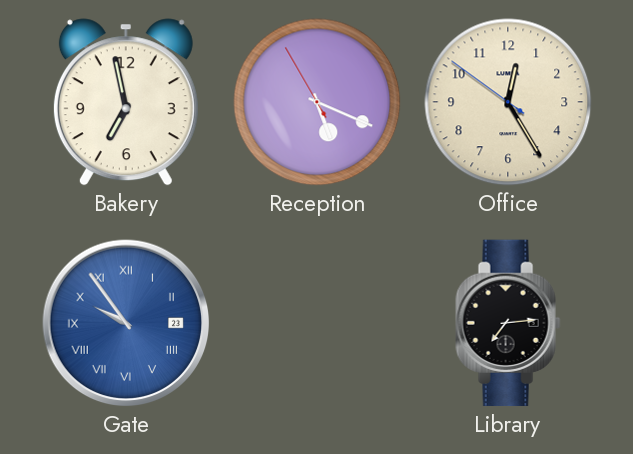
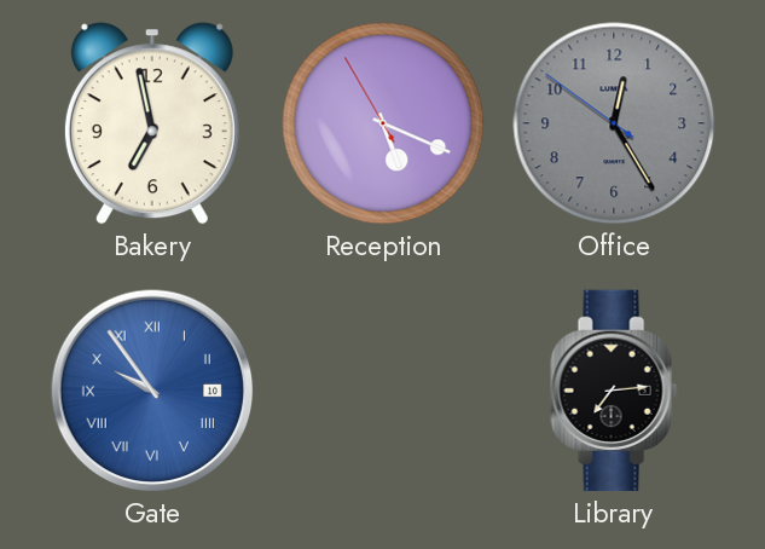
Office dial: cream -> grey (614, 123)
Gate date: 23 -> 10 (152, 391)
